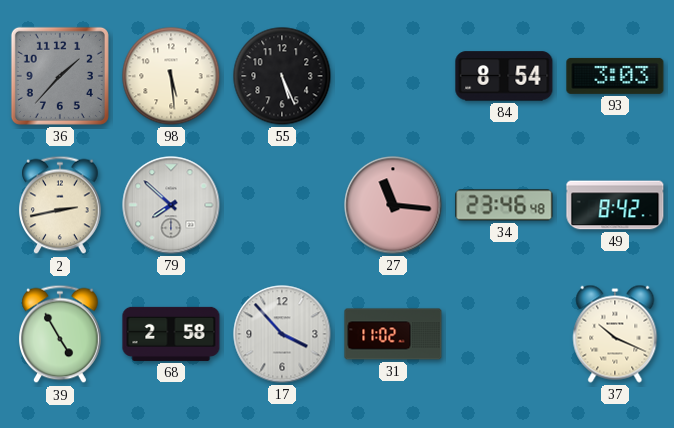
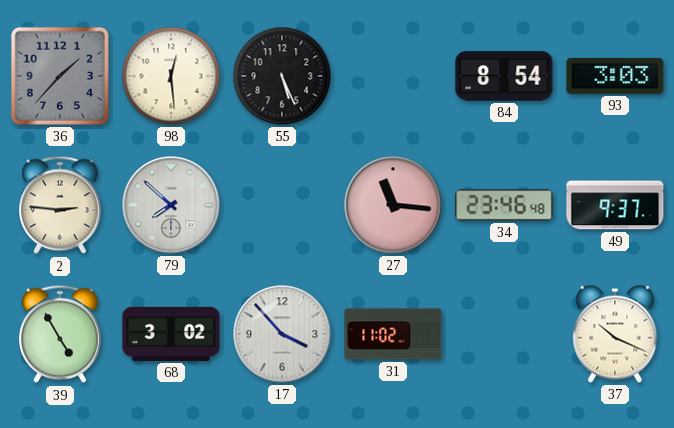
98: 5:29 -> 12:29 (171, 76)
2: 2:43 -> 2:46 (61, 205)
49: 8:42 -> 9:37 (615, 205)
68: 2:58 -> 3:02 (171, 334)
